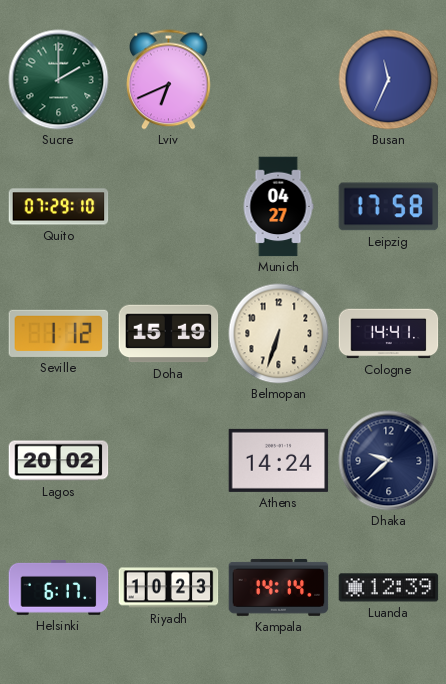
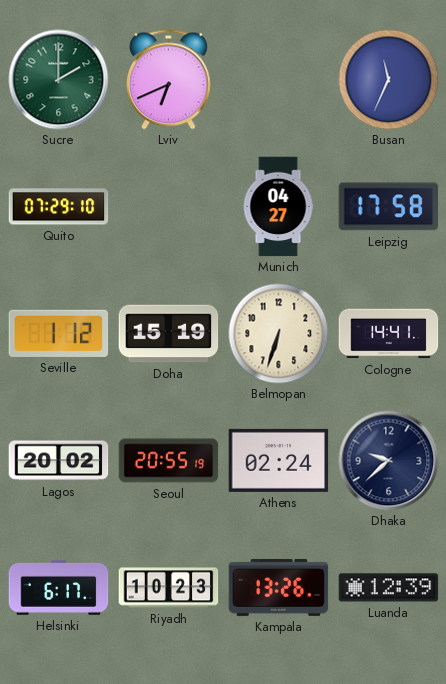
Seoul: none -> 20:55 (169, 461)
Athens: 14:24 -> 02:24 (279, 460)
Kampala: 14:14 -> 13:26 (279, 587)
